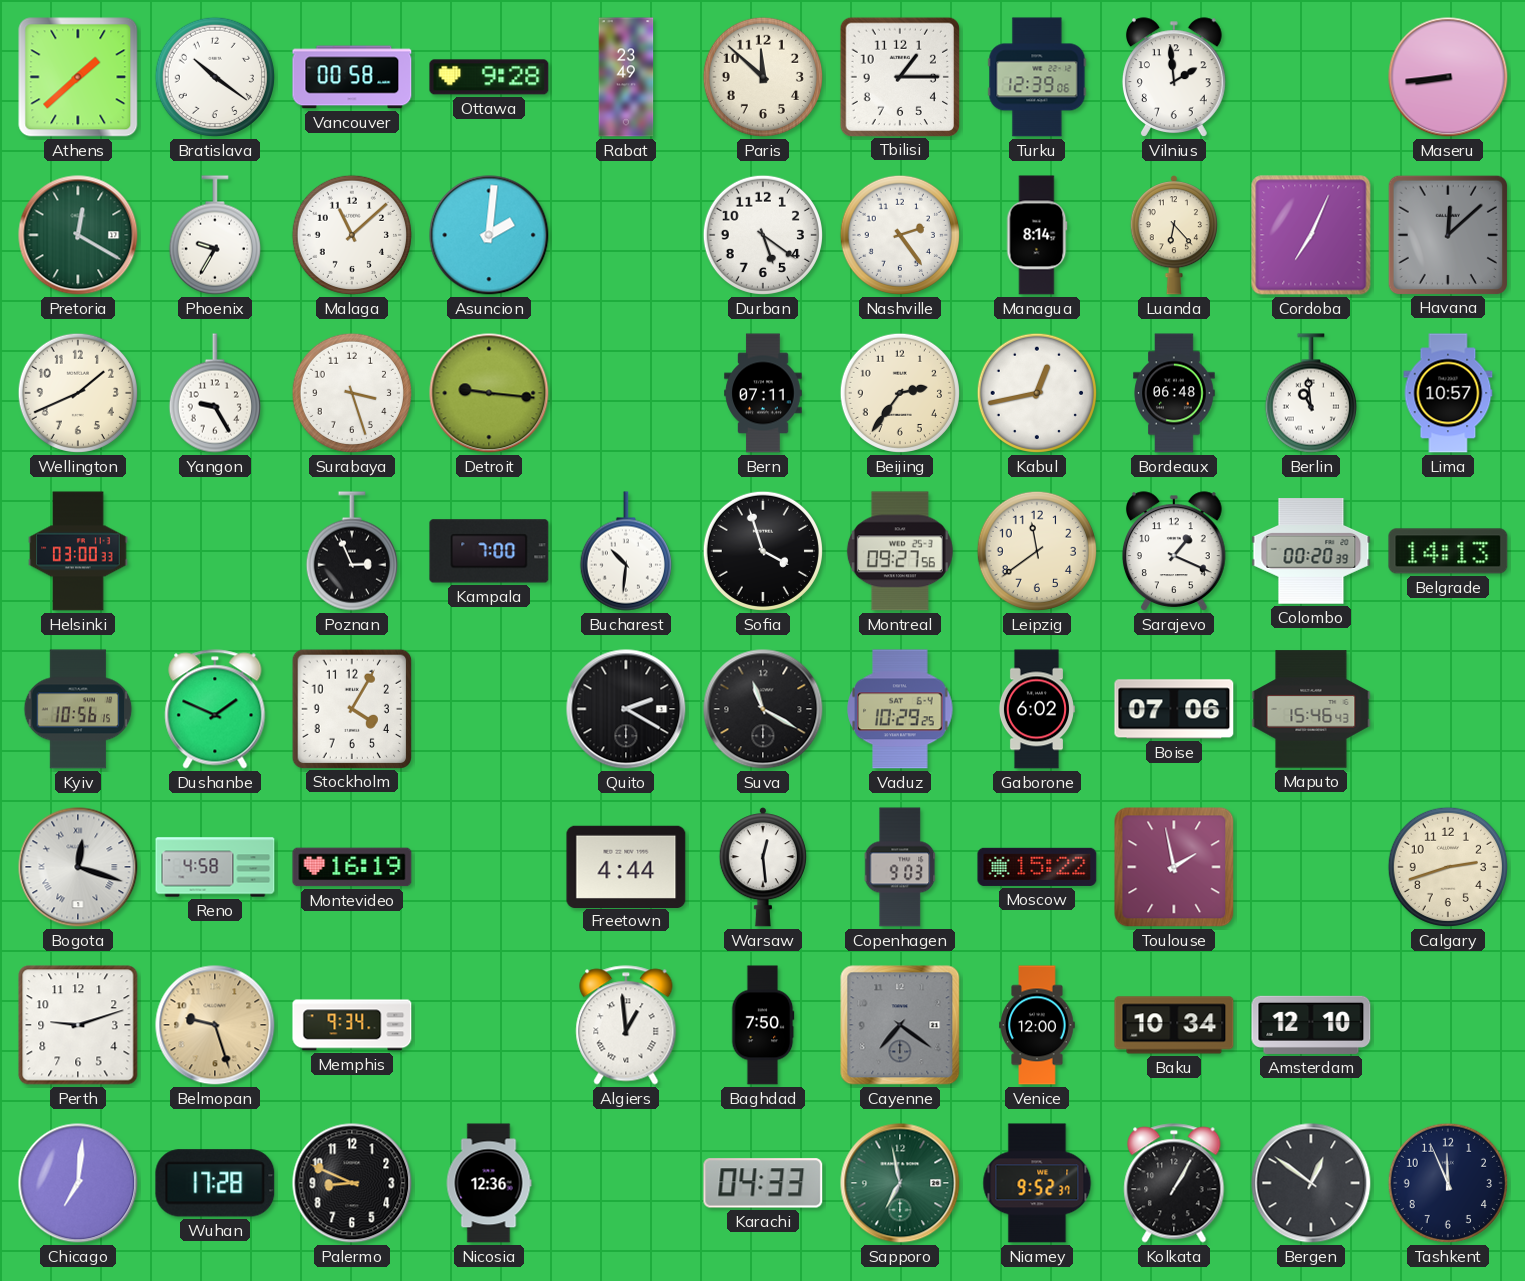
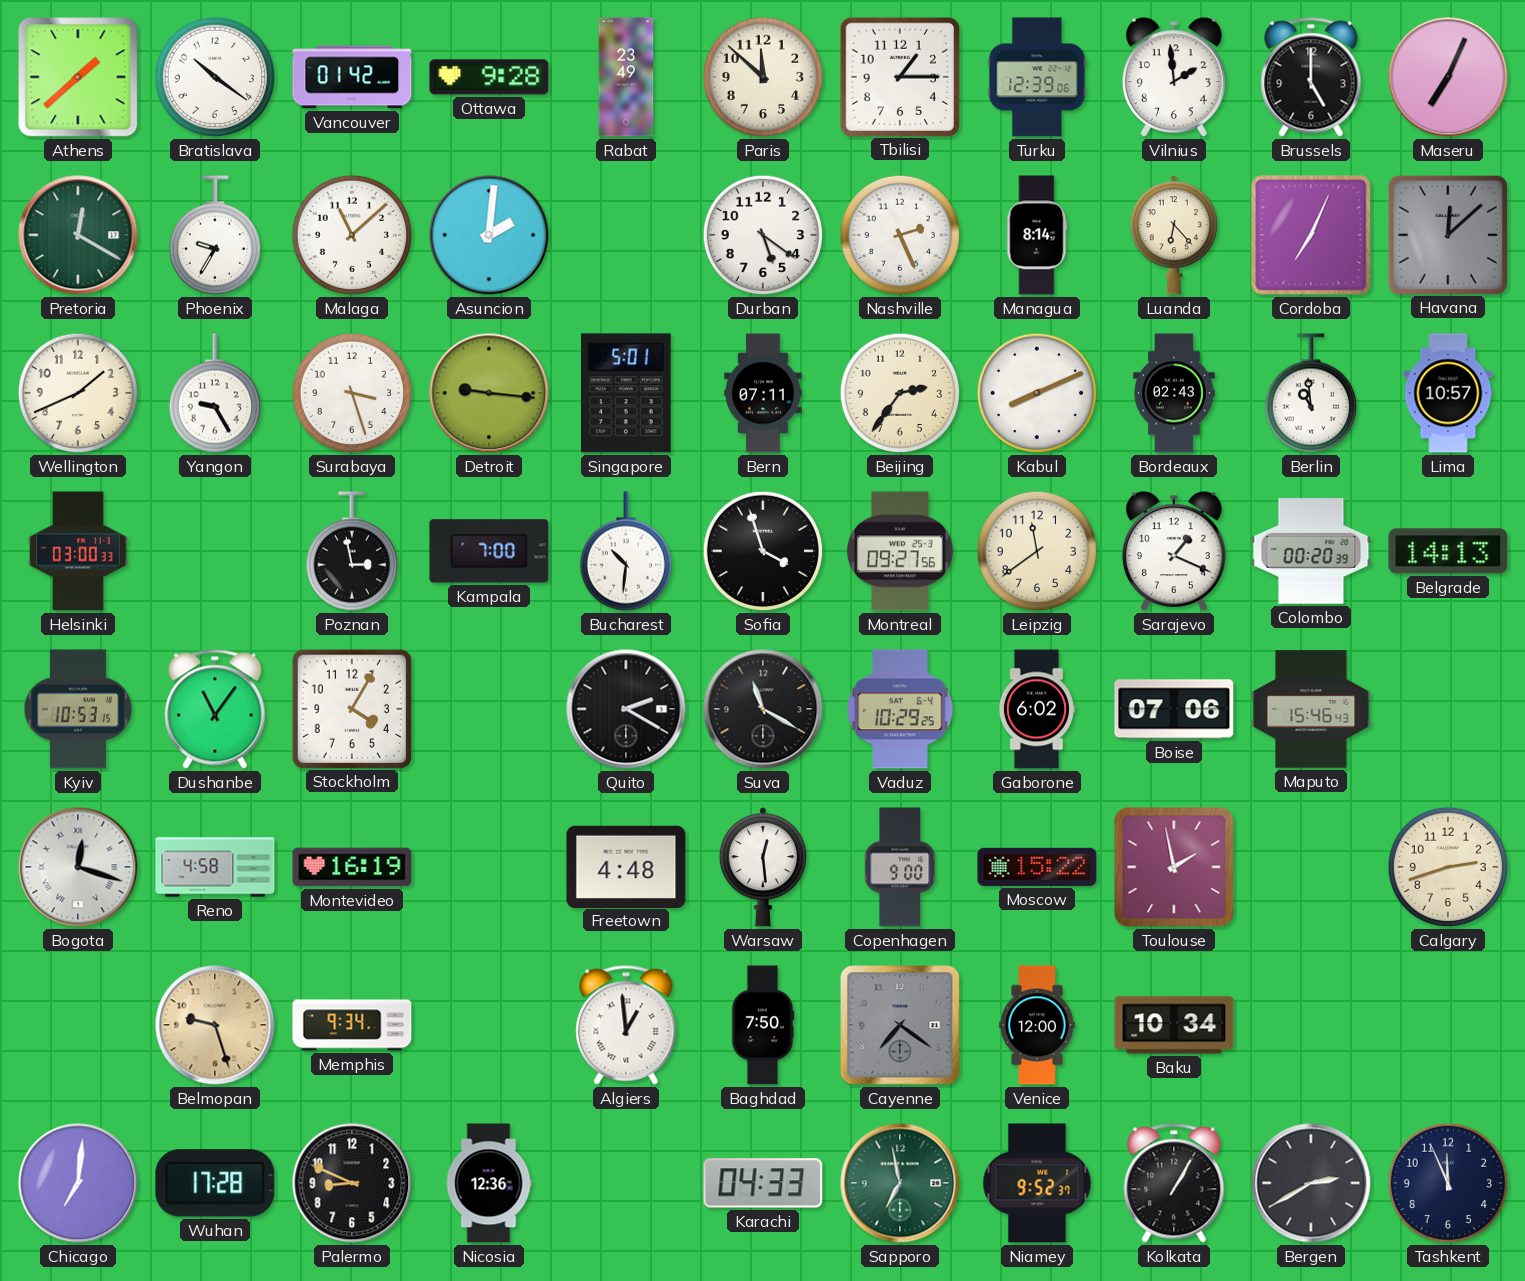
Vancouver: 00:58 -> 01:42 (352, 77)
Brussels: none -> 5:00 (1311, 77)
Maseru: 8:44 -> 7:04 (1448, 77)
Nashville: 2:24 -> 2:26 (900, 235)
Singapore: none -> 5:01 (626, 393)
Kabul: 12:43 -> 8:11 (1037, 393)
Bordeaux: 06:48 -> 02:43 (1174, 393)
Poznan: 2:56 -> 2:58 (352, 551)
Kyiv: 10:56 -> 10:53 (78, 709)
Dushanbe: 1:49 -> 11:06 (215, 709)
Freetown: 4:44 -> 4:48 (626, 866)
Copenhagen: 9:03 -> 9:00 (900, 867)
Perth: 9:12 -> none (78, 1025)
Amsterdam: 12:10 -> none (1311, 1025)
Bergen: 12:51 -> 2:40 (1311, 1183)
